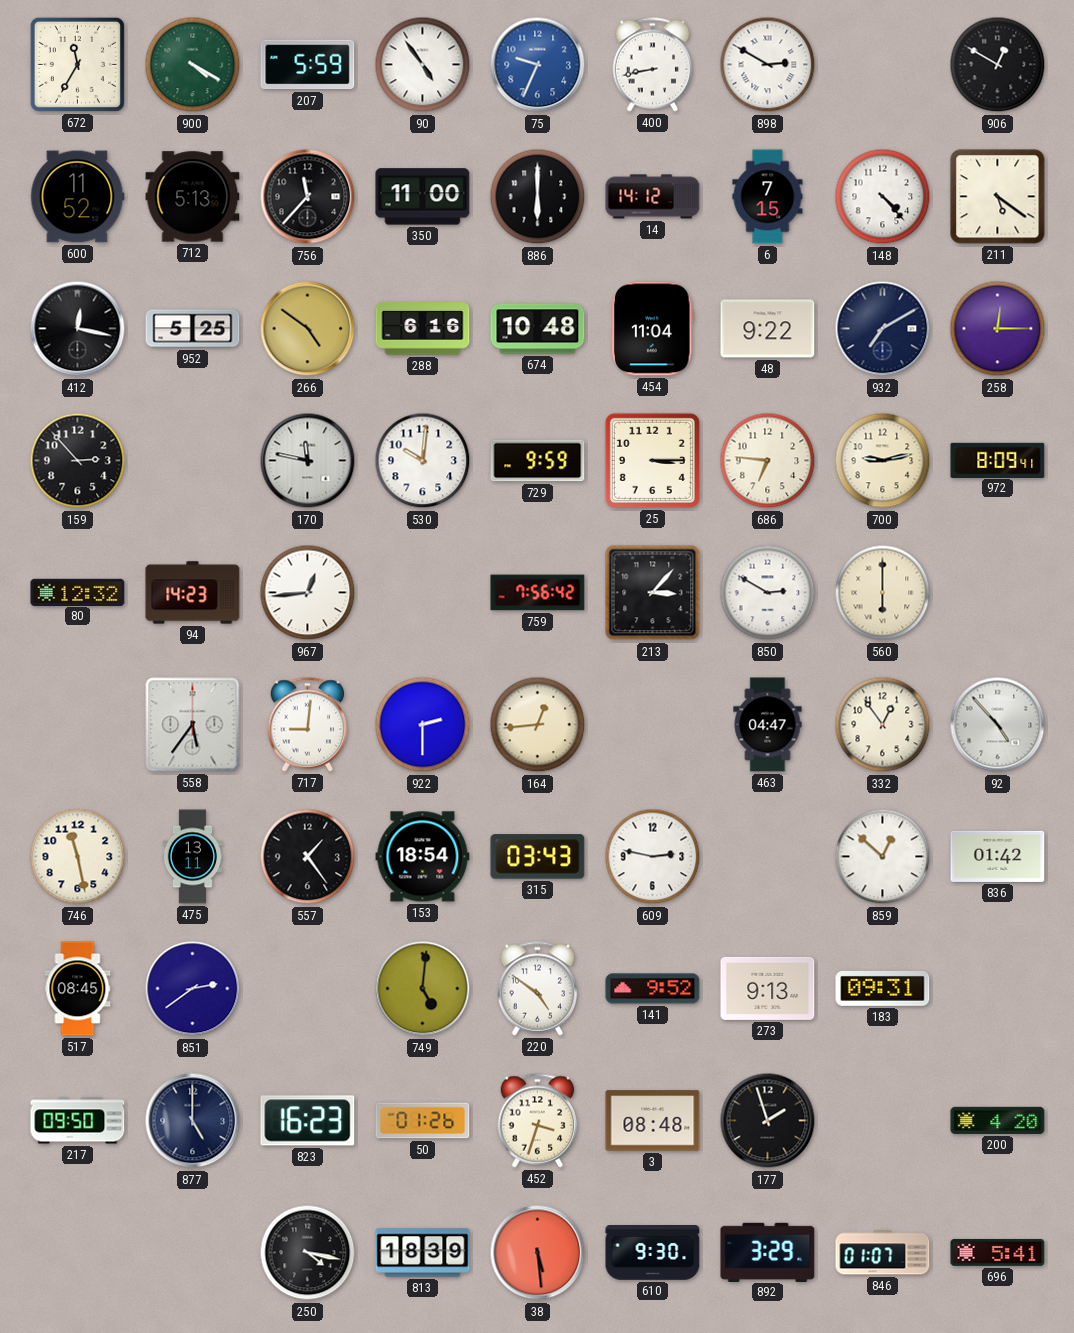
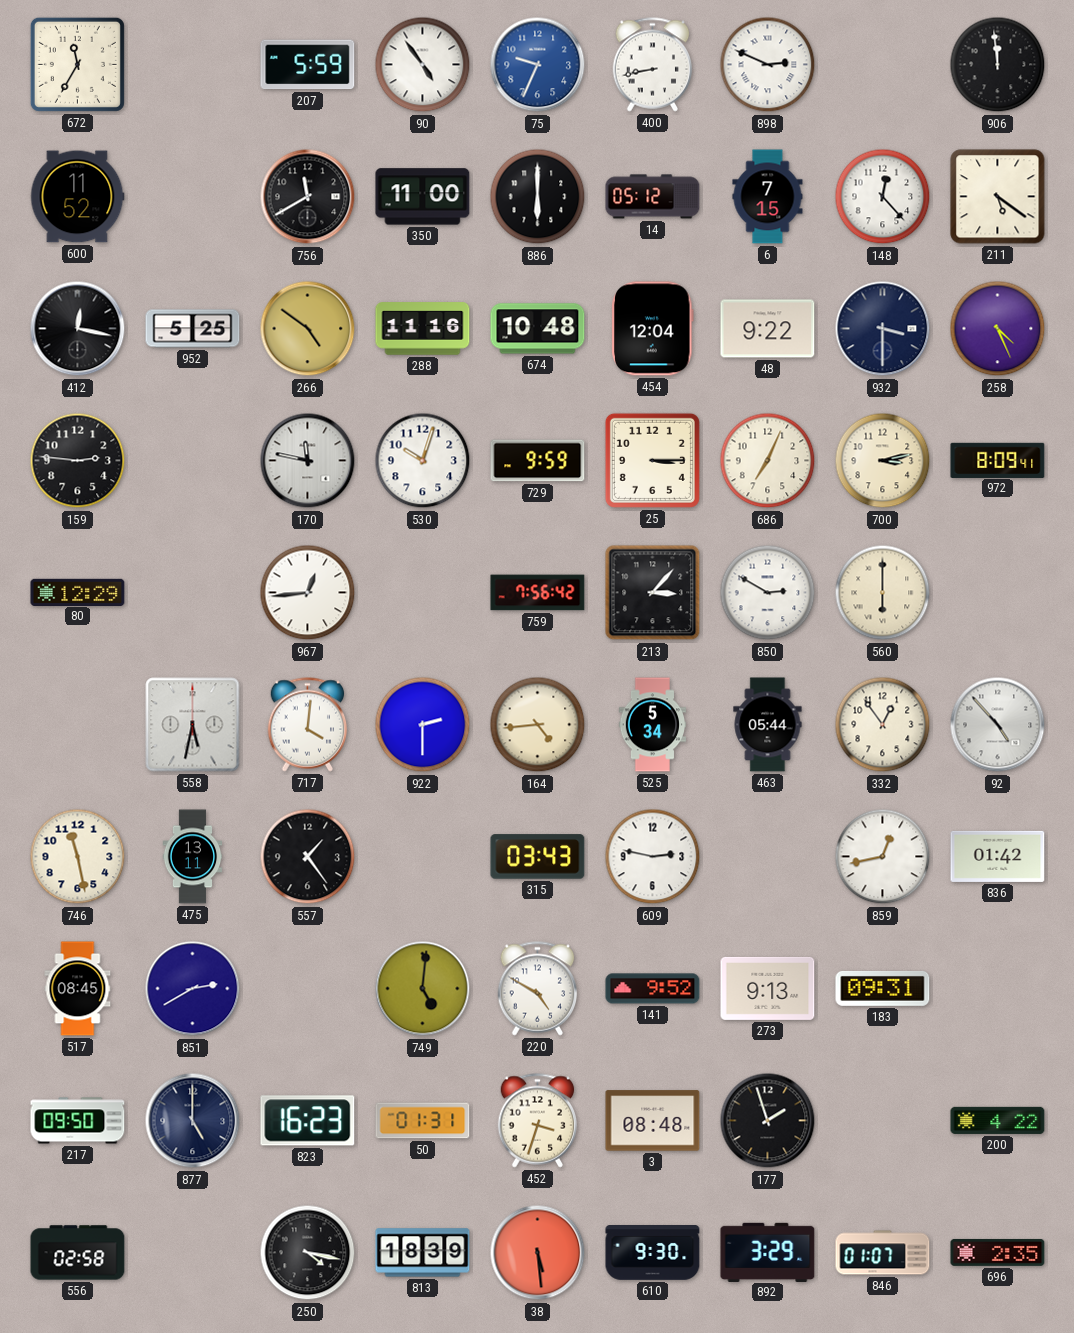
900: 4:20 -> none (193, 65)
898: 2:50 -> 2:49 (768, 65)
906: 12:50 -> 11:59 (998, 65)
712: 5:13 -> none (193, 197)
756: 11:37 -> 11:40 (308, 197)
14: 14:12 -> 05:12 (653, 197)
148: 4:23 -> 12:23 (883, 197)
288: 6:16 -> 11:16 (423, 329)
454: 11:04 -> 12:04 (653, 329)
932: 7:10 -> 3:30 (883, 329)
258: 12:15 -> 4:26 (998, 329)
159: 2:53 -> 2:46 (78, 461)
530: 10:01 -> 10:03 (423, 461)
686: 6:46 -> 7:04 (768, 461)
700: 9:13 -> 3:13 (883, 461)
80: 12:32 -> 12:29 (78, 592)
94: 14:23 -> none (193, 593)
558: 5:36 -> 5:32 (193, 725)
717: 9:01 -> 4:01 (308, 725)
164: 12:44 -> 4:44 (538, 725)
525: none -> 5:34 (653, 725)
463: 04:47 -> 05:44 (768, 725)
153: 18:54 -> none (423, 857)
859: 12:52 -> 12:43 (883, 857)
851: 2:39 -> 2:40 (193, 989)
220: 4:51 -> 4:50 (538, 989)
50: 01:26 -> 01:31 (423, 1121)
200: 4:20 -> 4:22 (998, 1120)
556: none -> 02:58 (78, 1253)
696: 5:41 -> 2:35 (998, 1253)
